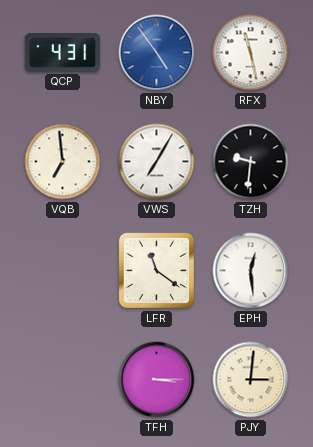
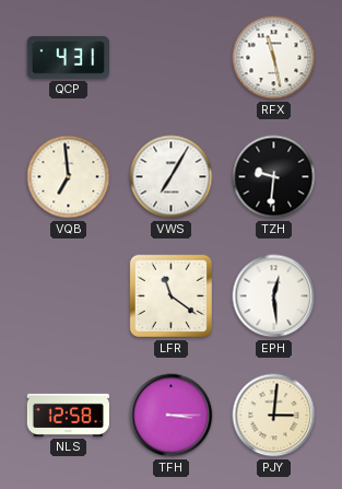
NBY: 4:54 -> none (157, 53)
NLS: none -> 12:58 (68, 415)
